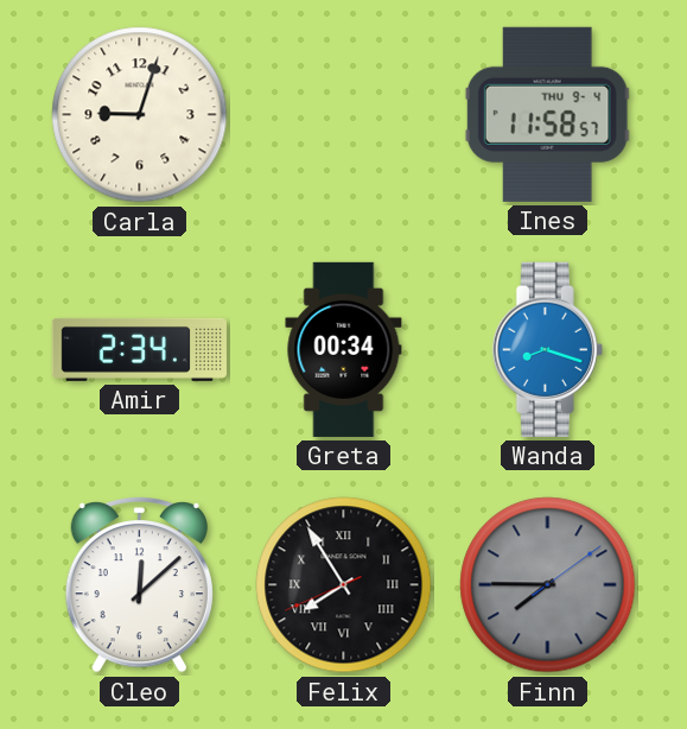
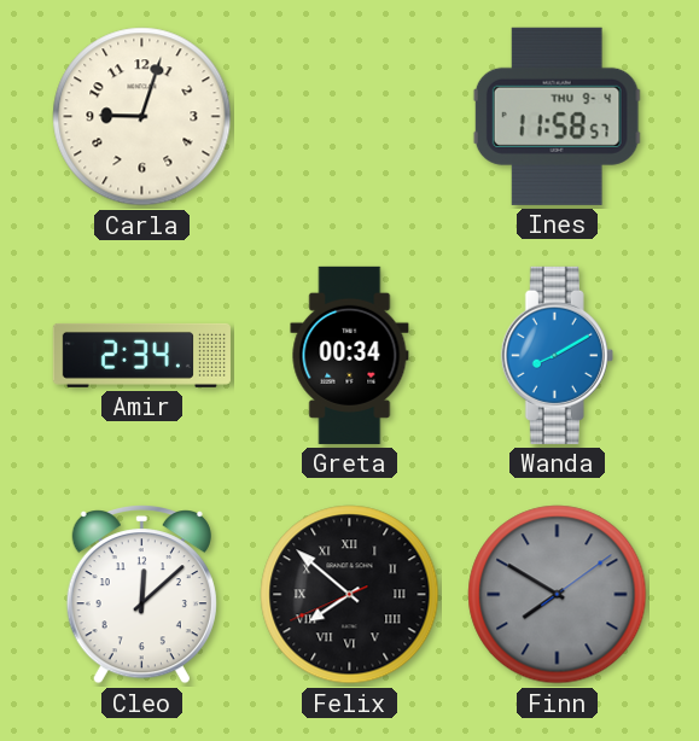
Wanda: 8:18 -> 8:10 (557, 355)
Felix: 7:54 -> 7:51 (350, 595)
Finn: 7:45 -> 7:50 (558, 595)
